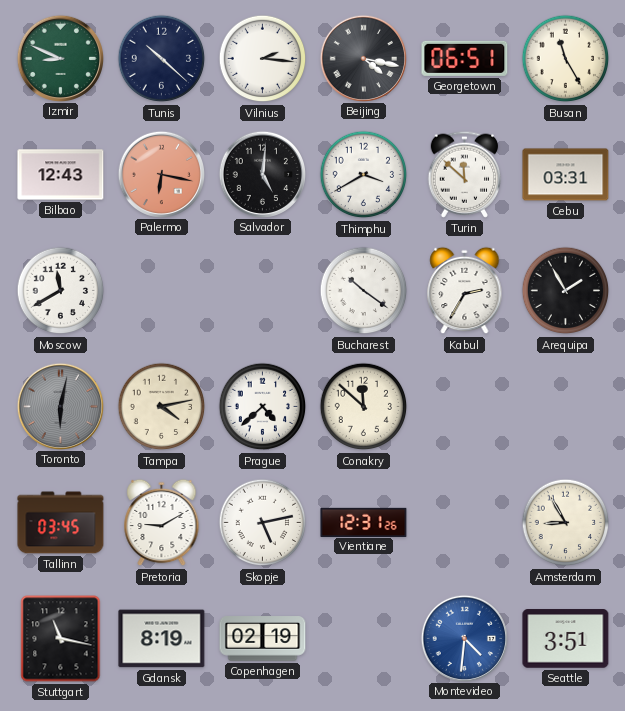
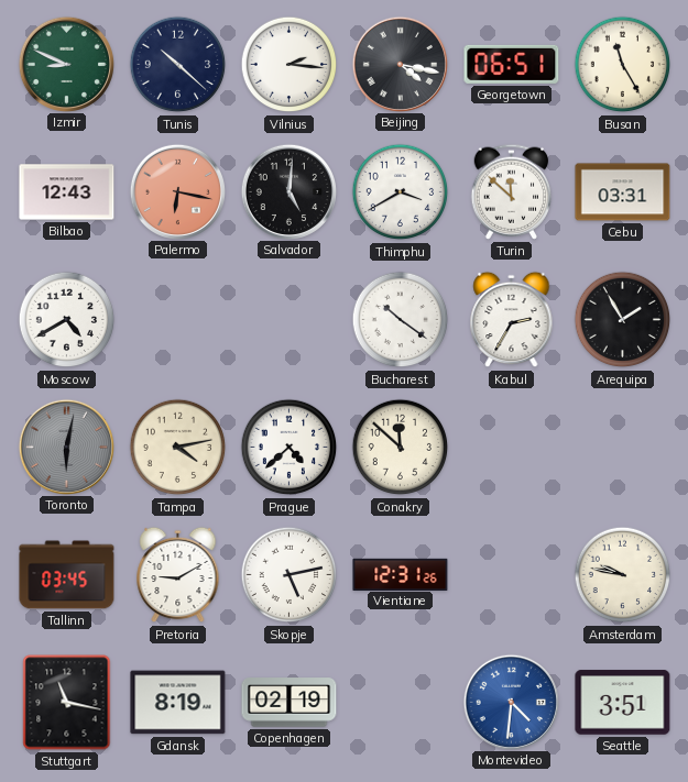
Moscow: 11:40 -> 4:40 (67, 320)
Amsterdam: 8:55 -> 9:47 (623, 575)
